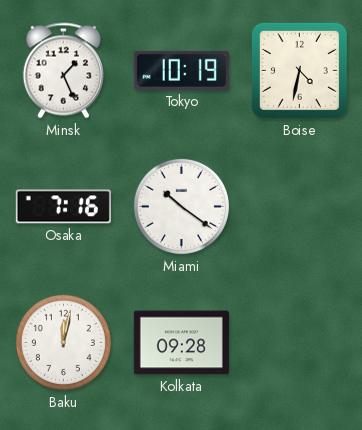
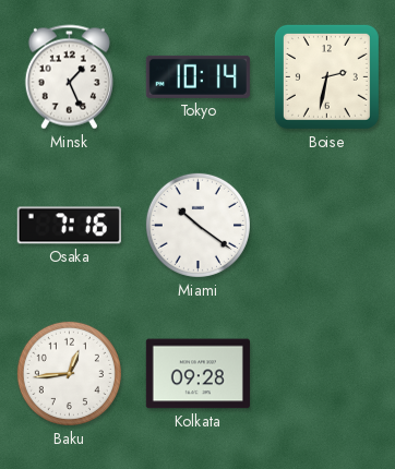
Tokyo: 10:19 -> 10:14 (197, 76)
Boise: 4:32 -> 2:32 (326, 76)
Baku: 12:02 -> 12:44 (69, 373)
